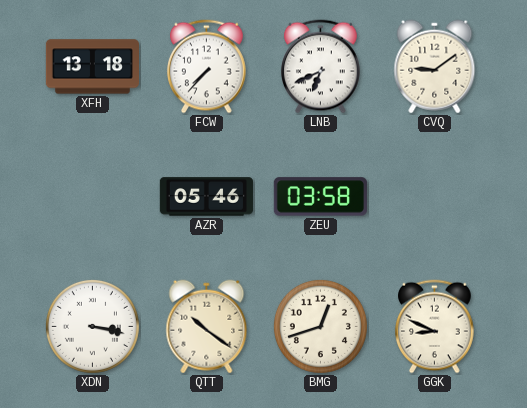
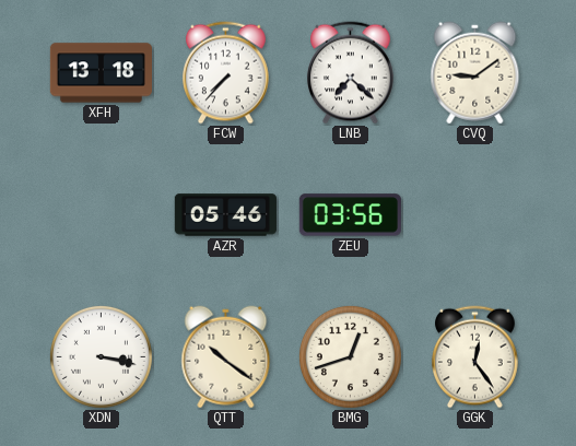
LNB: 6:41 -> 7:22 (351, 73)
ZEU: 03:58 -> 03:56 (350, 215)
GGK: 8:49 -> 12:24 (475, 357)
